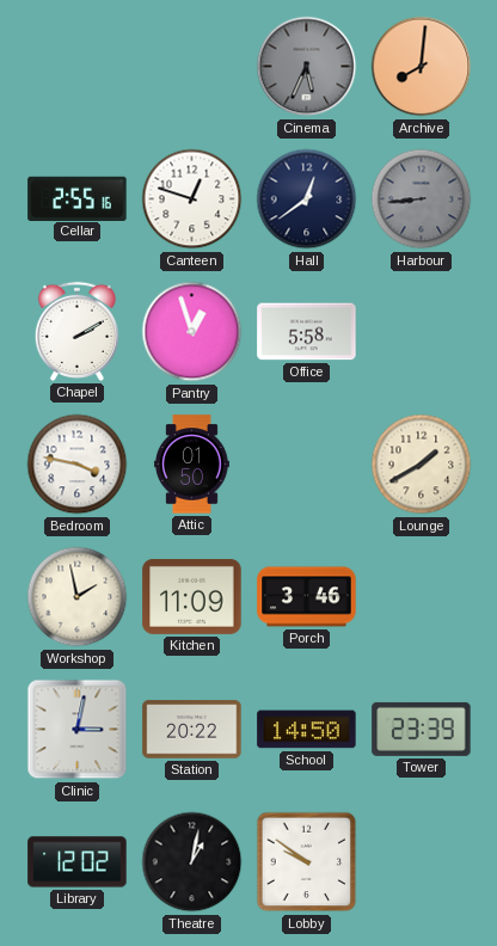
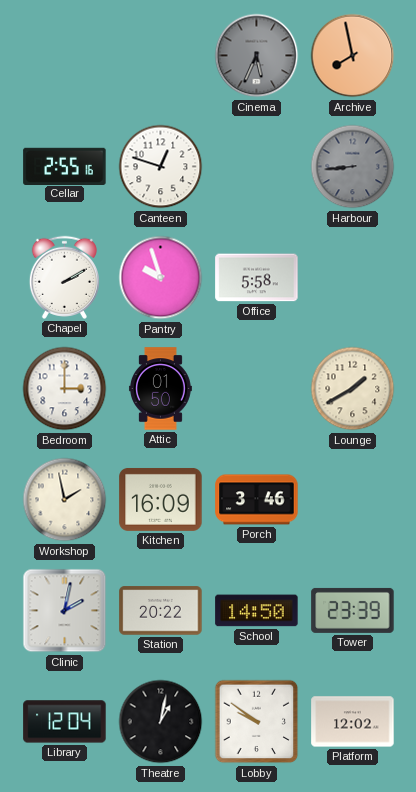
Archive: 8:01 -> 7:58 (353, 56)
Hall: 12:39 -> none (307, 199)
Pantry: 12:57 -> 9:57 (161, 278)
Bedroom: 3:47 -> 3:00 (65, 389)
Kitchen: 11:09 -> 16:09 (161, 499)
Clinic: 3:02 -> 2:02 (65, 611)
Library: 12:02 -> 12:04 (65, 722)
Platform: none -> 12:02 (353, 722)
